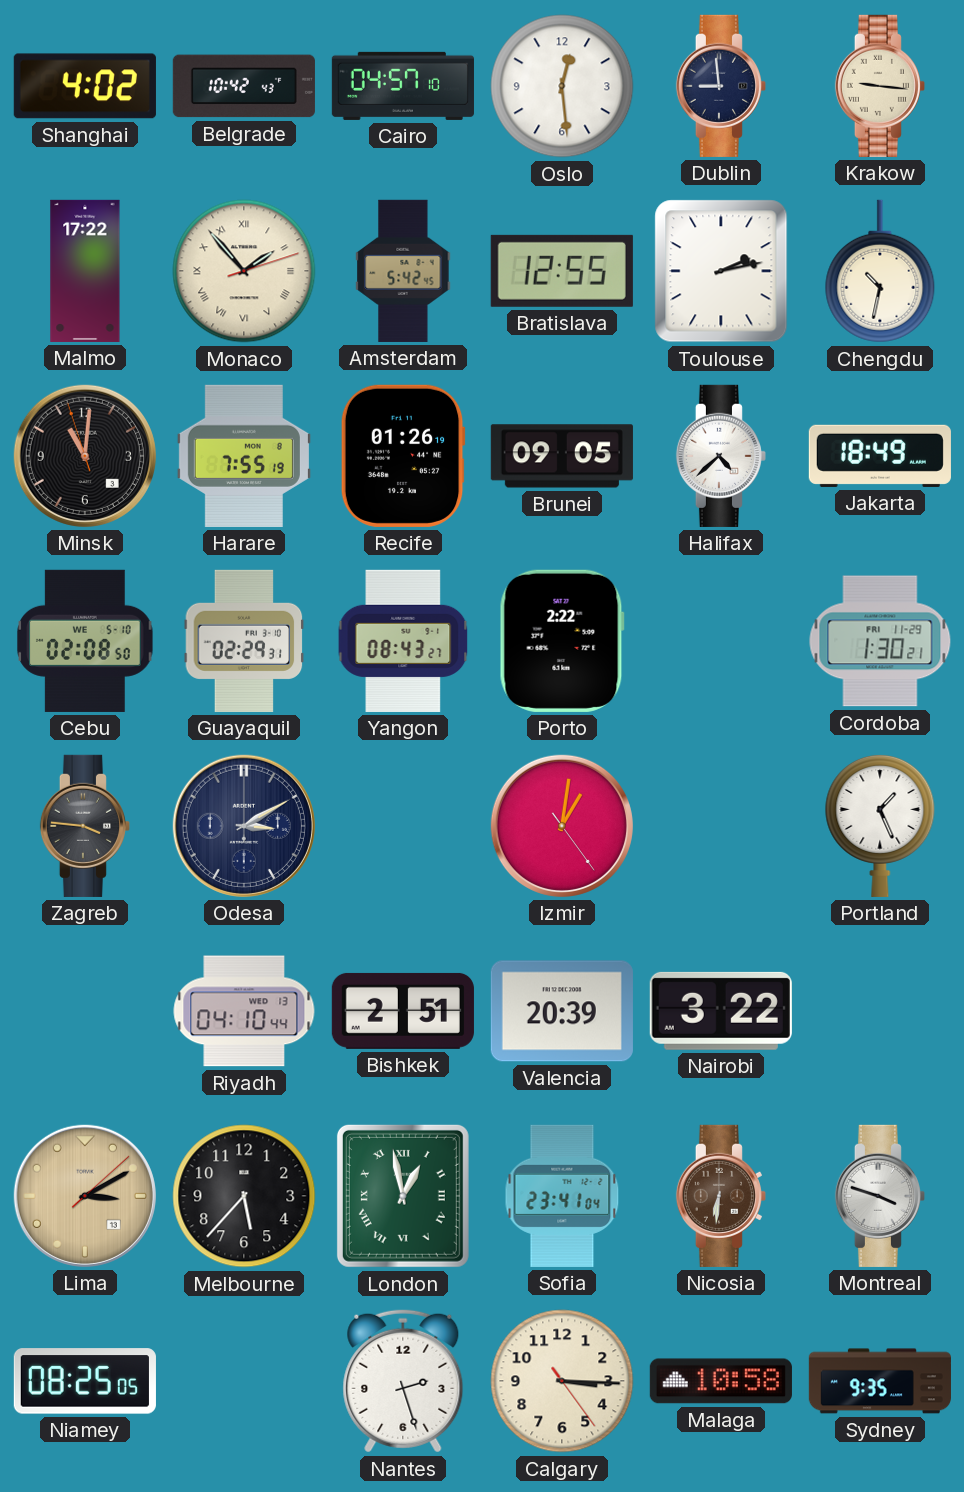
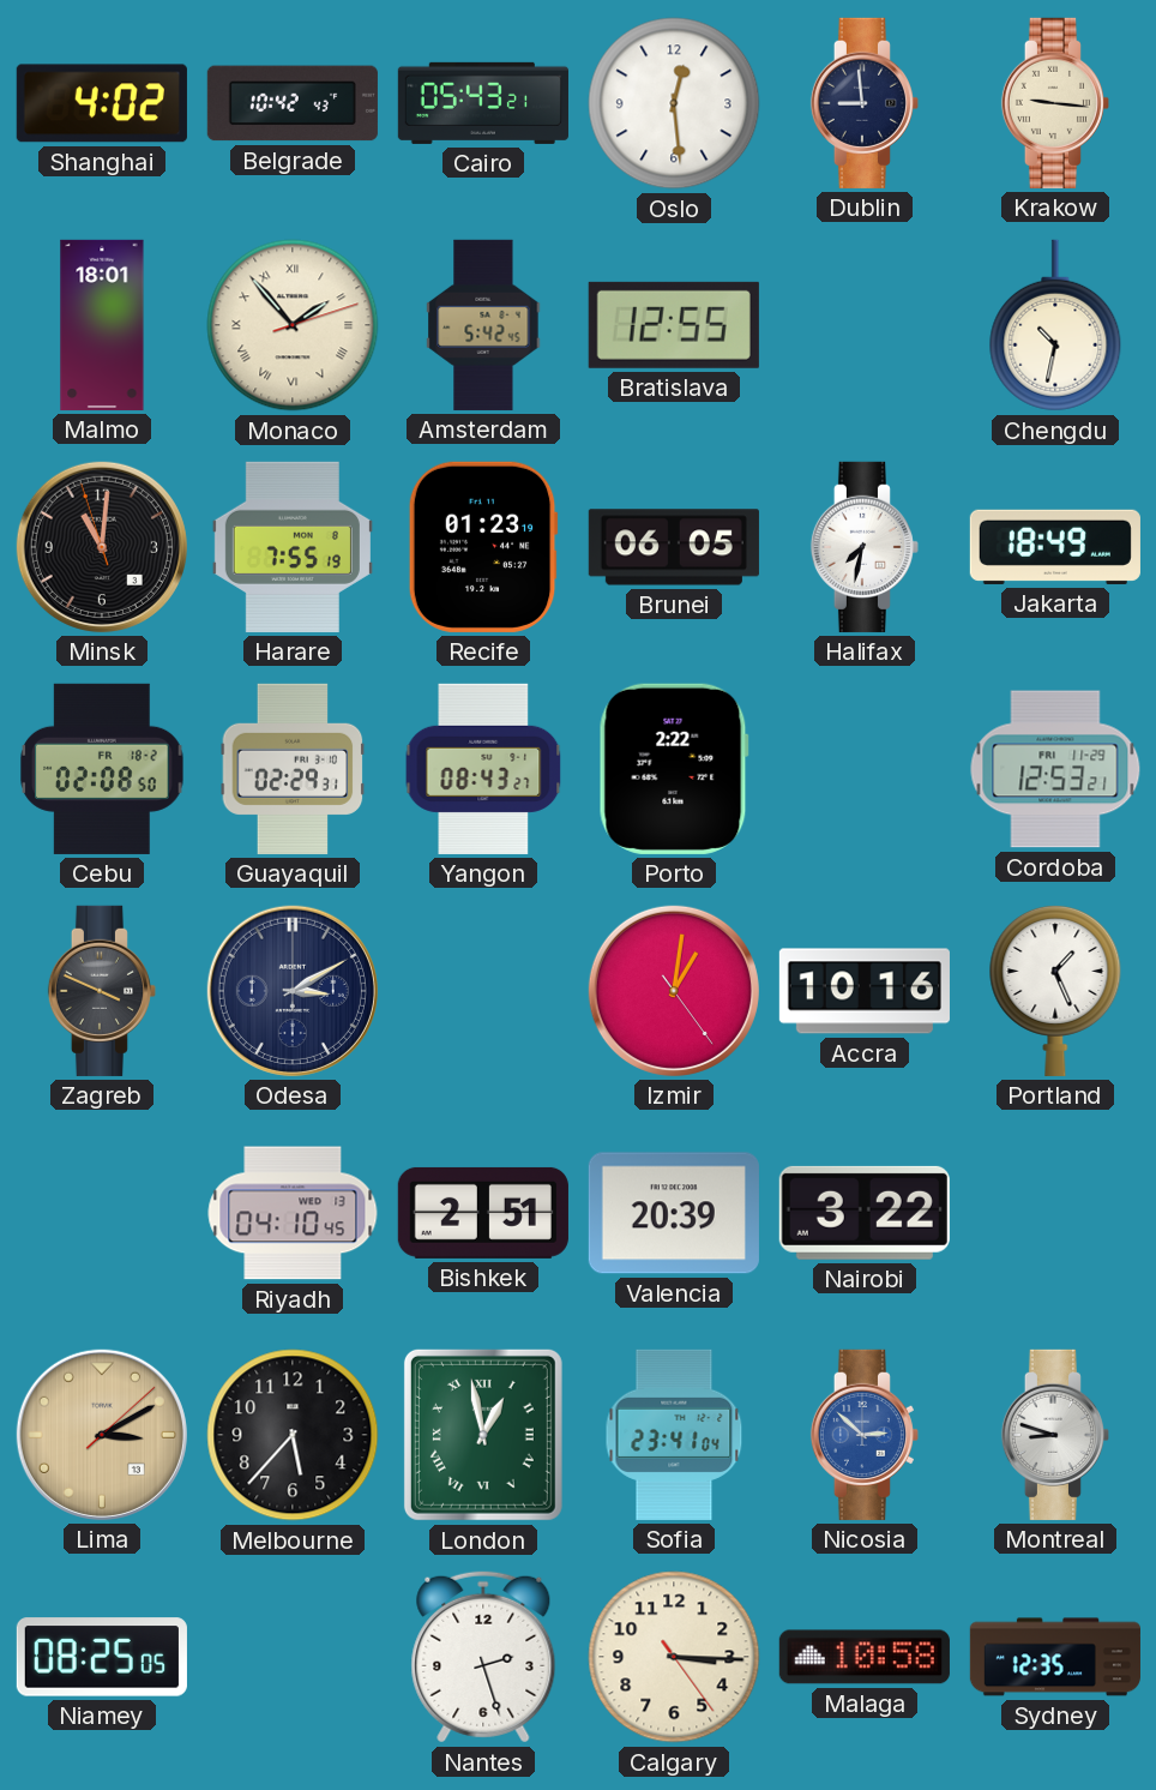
Cairo: 04:57 -> 05:43 (483, 103)
Malmo: 17:22 -> 18:01 (102, 325)
Toulouse: 2:13 -> none (721, 271)
Recife: 01:26 -> 01:23 (483, 547)
Brunei: 09:05 -> 06:05 (674, 547)
Halifax: 4:38 -> 7:32 (865, 547)
Cebu date: WE 5-10 -> FR 18-2 (102, 769)
Cordoba: 1:30 -> 12:53 (1055, 769)
Zagreb: 3:46 -> 3:49 (102, 991)
Accra: none -> 10:16 (865, 991)
Riyadh: 04:10:44 -> 04:10:45 (293, 1213)
Nicosia: 6:31 -> 2:52 (865, 1435)
Nicosia dial: brown -> blue (865, 1435)
Montreal: 3:48 -> 8:48 (1055, 1435)
Sydney: 9:35 -> 12:35 (1055, 1657)
